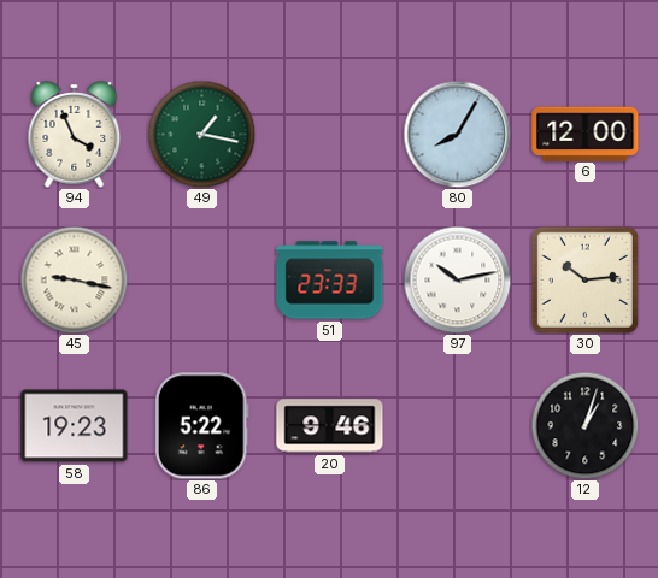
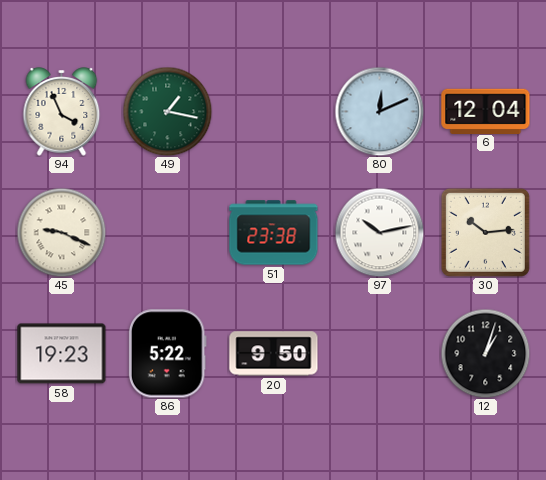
80: 8:05 -> 12:11 (379, 111)
6: 12:00 -> 12:04 (486, 111)
45: 9:17 -> 9:19 (61, 232)
51: 23:33 -> 23:38 (274, 233)
20: 9:46 -> 9:50 (274, 354)
